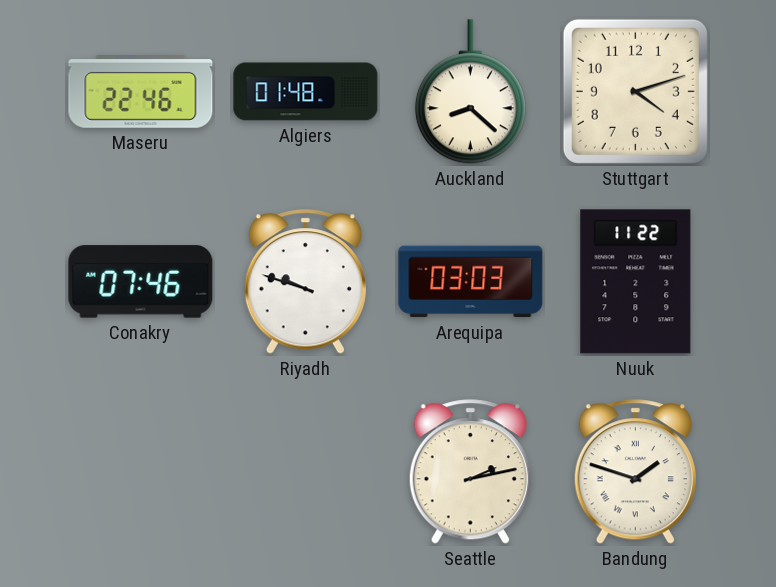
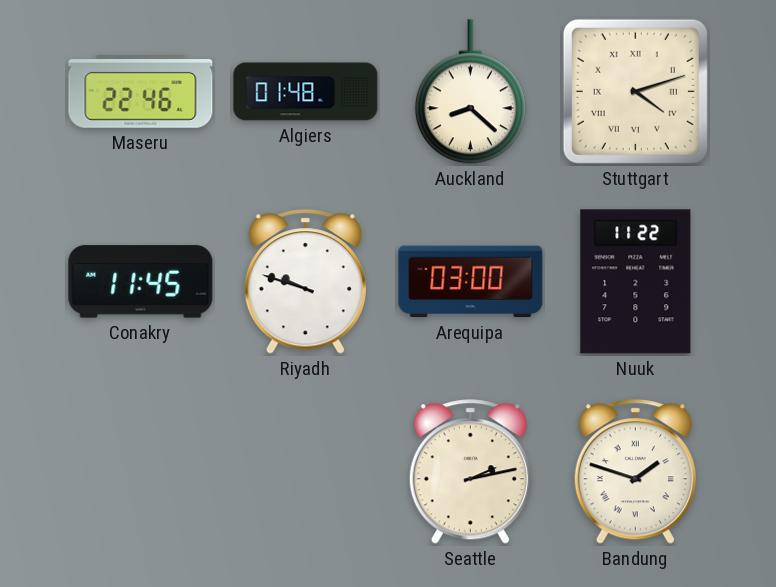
Stuttgart numerals: Arabic -> Roman (635, 91)
Conakry: 07:46 -> 11:45 (141, 282)
Arequipa: 03:03 -> 03:00 (471, 282)
